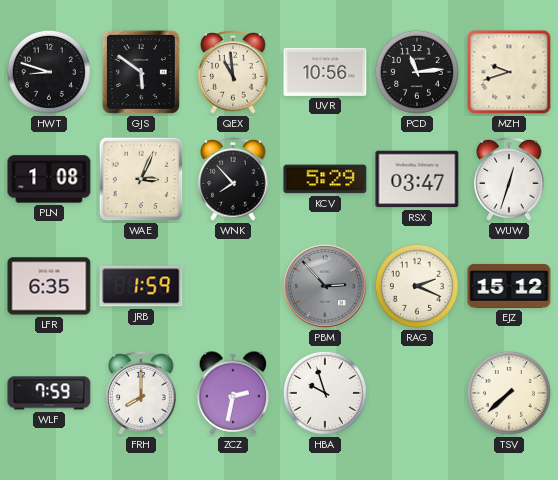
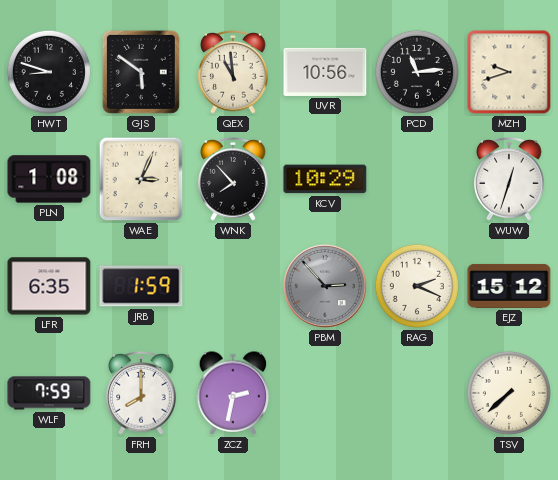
KCV: 5:29 -> 10:29 (325, 179)
RSX: 03:47 -> none (417, 179)
HBA: 9:57 -> none (325, 393)
